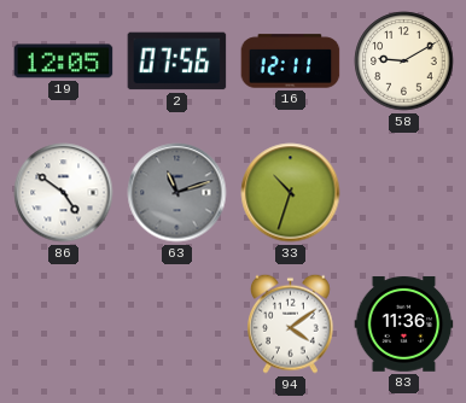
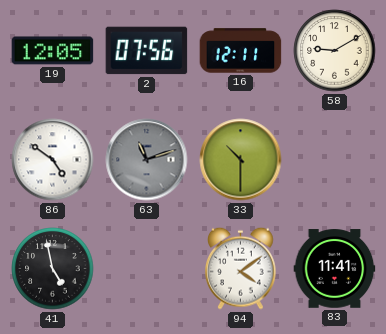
33: 10:33 -> 10:30 (241, 160)
41: none -> 4:58 (53, 269)
83: 11:36 -> 11:41 (335, 269)
